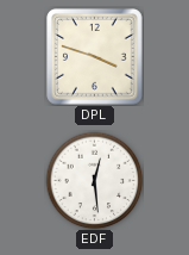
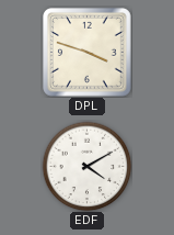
EDF: 12:29 -> 4:10 (86, 166)
